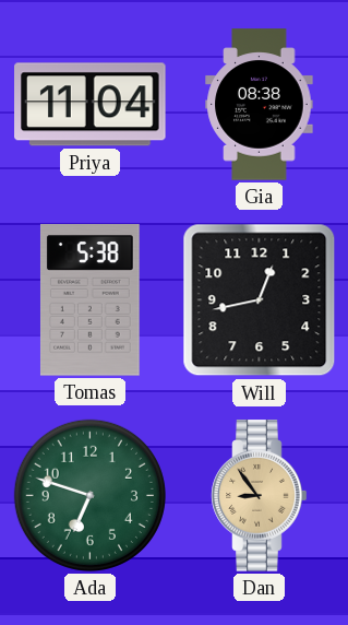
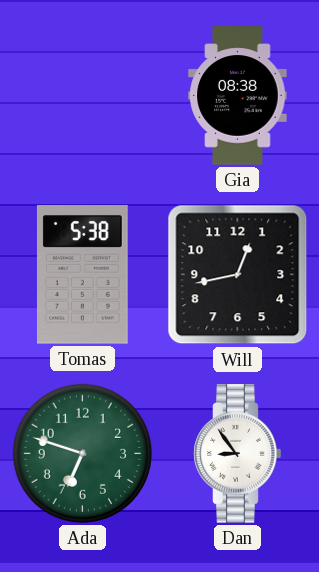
Priya: 11:04 -> none (91, 105)
Dan dial: champagne -> white (238, 454)
